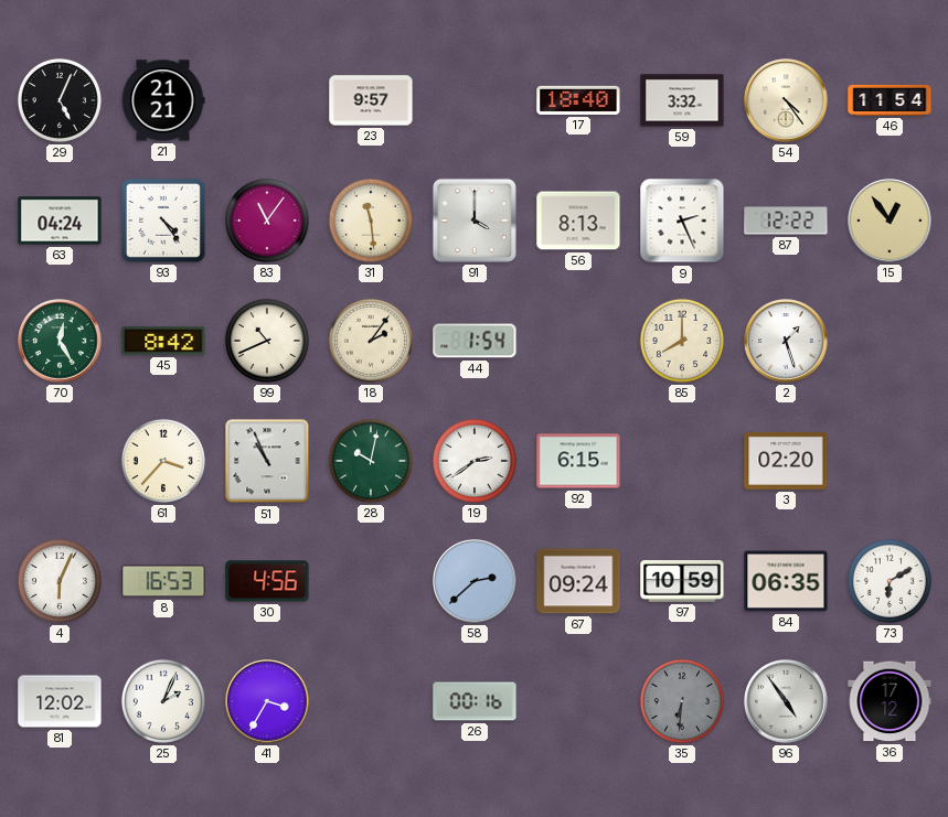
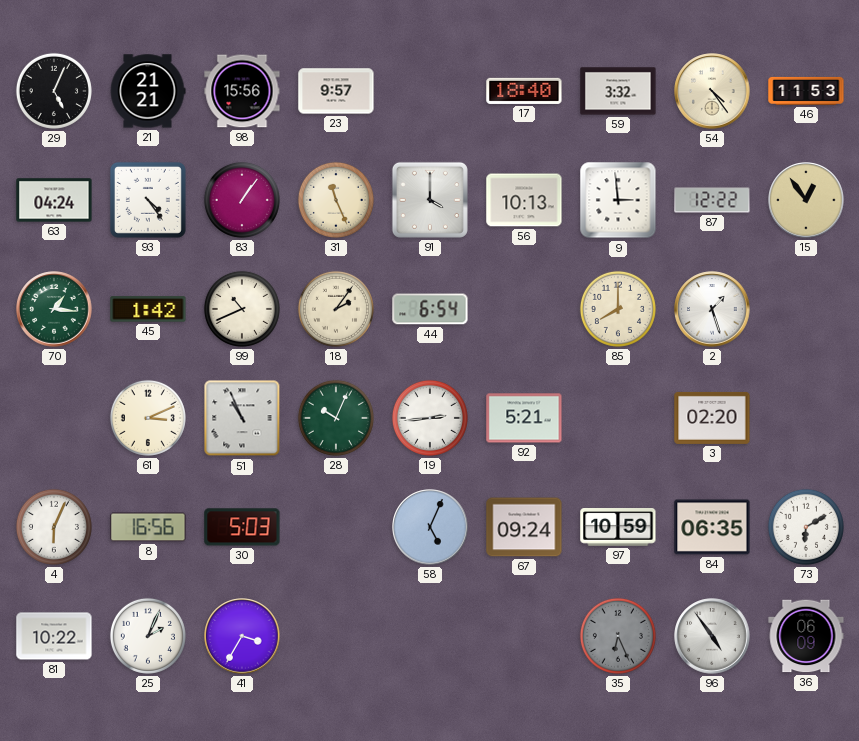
98: none -> 15:56 (242, 91)
46: 11:54 -> 11:53 (806, 91)
83: 11:06 -> 1:06 (242, 200)
31: 11:29 -> 11:26 (336, 200)
56: 8:13 -> 10:13 (524, 200)
9: 2:26 -> 2:59 (618, 200)
70: 12:25 -> 1:16 (54, 309)
45: 8:42 -> 1:42 (148, 309)
44: 1:54 -> 6:54 (430, 309)
61: 3:37 -> 3:11 (148, 418)
28: 10:02 -> 10:04 (336, 418)
19: 2:39 -> 2:44 (430, 418)
92: 6:15 -> 5:21 (524, 418)
8: 16:53 -> 16:56 (148, 527)
30: 4:56 -> 5:03 (242, 527)
58: 2:38 -> 5:04 (430, 527)
81: 12:02 -> 10:22 (54, 636)
26: 00:16 -> none (475, 701)
35: 6:31 -> 6:26 (618, 636)
36: 17:12 -> 06:09 (806, 636)
